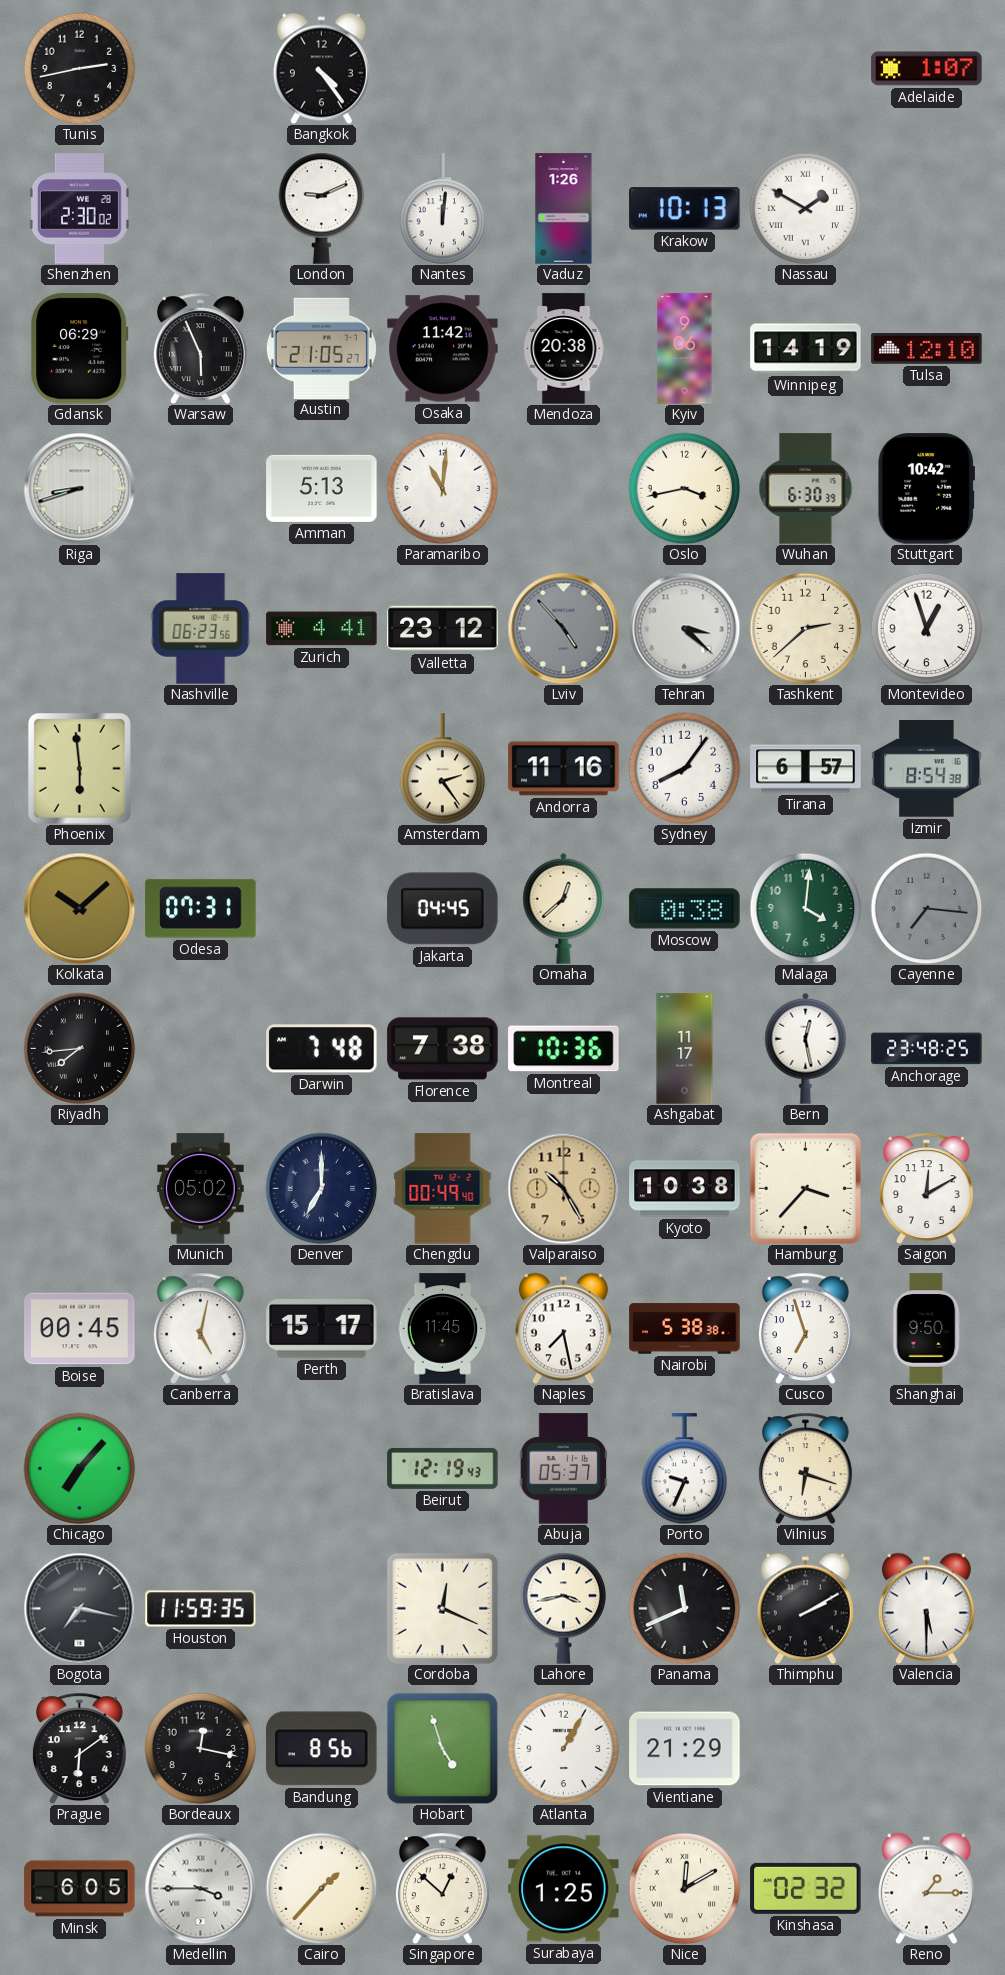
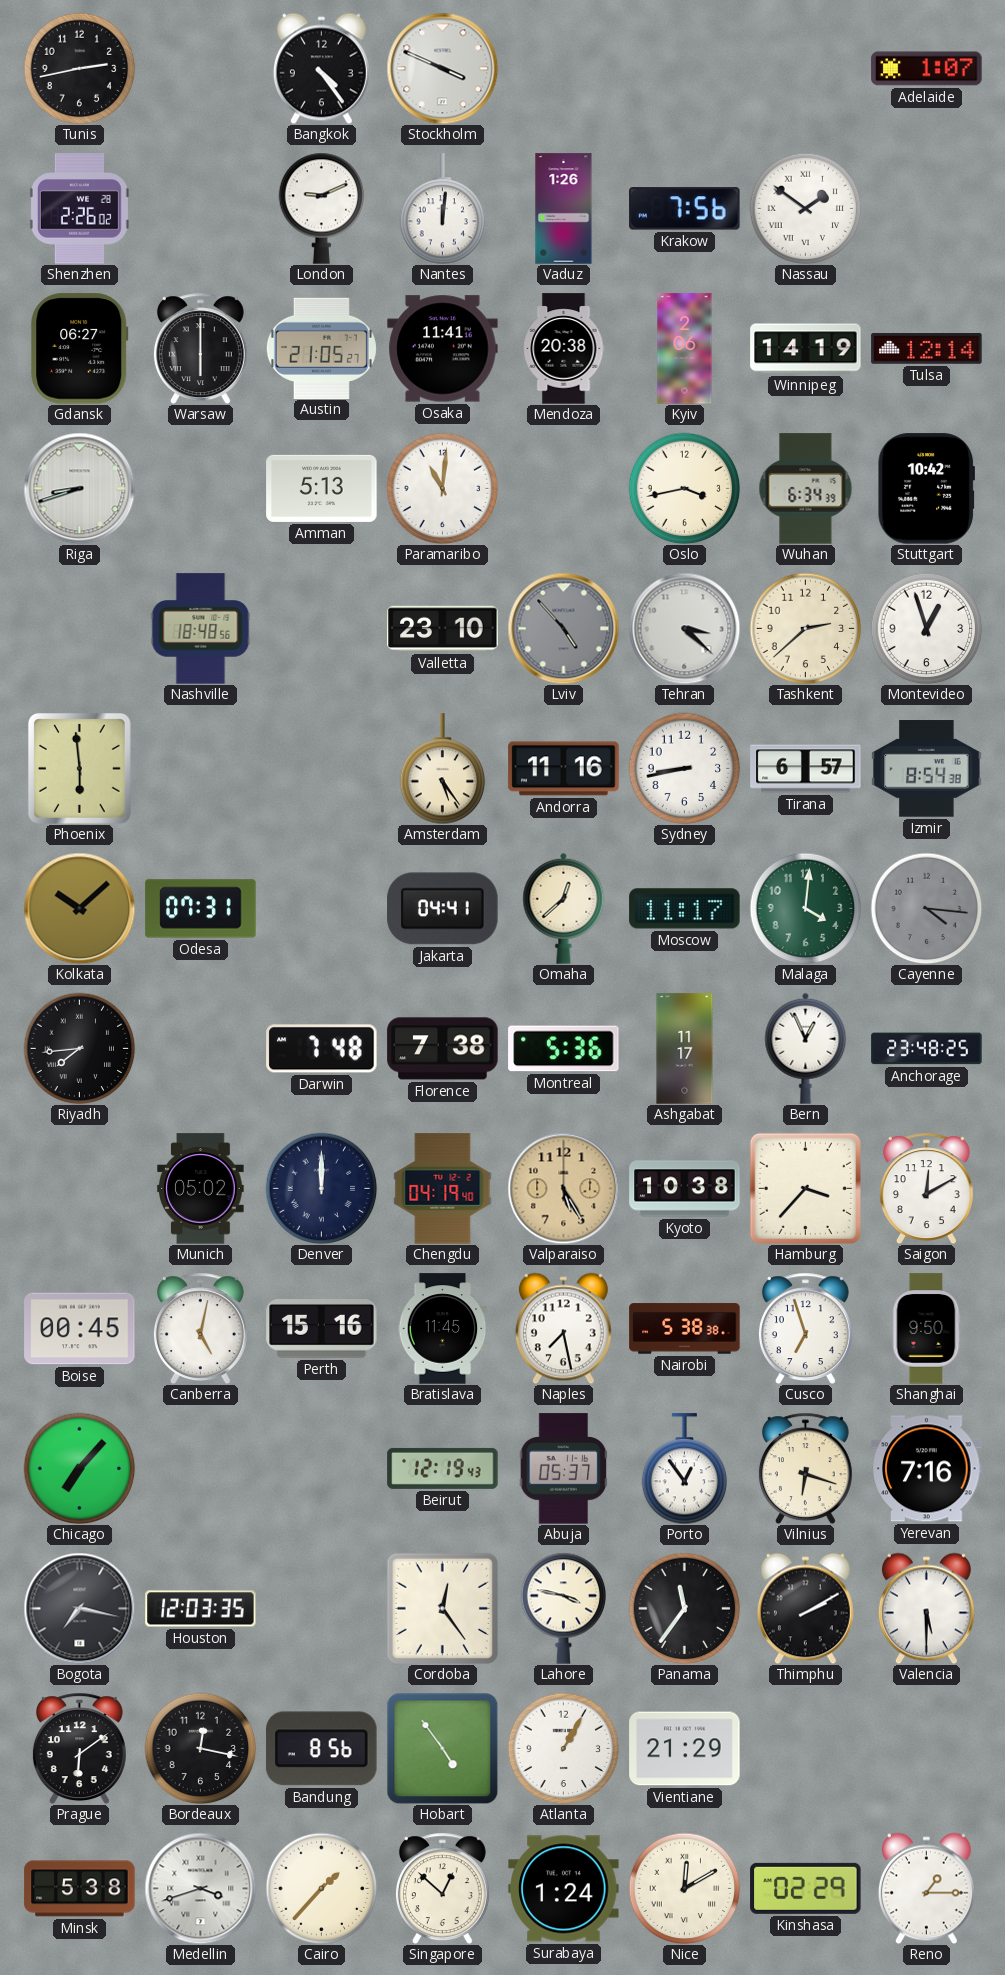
Stockholm: none -> 3:49 (442, 68)
Shenzhen: 2:30 -> 2:26 (79, 209)
Krakow: 10:13 -> 7:56 (685, 209)
Nassau: 1:50 -> 1:51 (805, 208)
Gdansk: 06:29 -> 06:27 (80, 349)
Warsaw: 5:56 -> 6:00 (200, 348)
Osaka: 11:42 -> 11:41 (443, 349)
Kyiv: 9:06 -> 2:06 (685, 349)
Tulsa: 12:10 -> 12:14 (927, 349)
Wuhan: 6:30 -> 6:34 (806, 489)
Nashville: 06:23 -> 18:48 (201, 629)
Zurich: 4:41 -> none (322, 629)
Valletta: 23:12 -> 23:10 (443, 629)
Amsterdam: 2:24 -> 5:24 (443, 769)
Sydney: 8:06 -> 8:43 (684, 768)
Jakarta: 04:45 -> 04:41 (443, 909)
Moscow: 0:38 -> 11:17 (685, 909)
Cayenne: 7:16 -> 4:16 (926, 908)
Montreal: 10:36 -> 5:36 (564, 1049)
Bern: 12:28 -> 12:56 (806, 1048)
Denver: 7:00 -> 12:00 (321, 1188)
Chengdu: 00:49 -> 04:19 (443, 1189)
Valparaiso: 10:25 -> 5:25 (563, 1188)
Perth: 15:17 -> 15:16 (322, 1329)
Porto: 9:34 -> 12:54 (685, 1469)
Yerevan: none -> 7:16 (927, 1469)
Houston: 11:59 -> 12:03 (201, 1609)
Cordoba: 12:19 -> 12:24 (442, 1608)
Lahore: 3:43 -> 3:47 (564, 1608)
Panama: 11:41 -> 11:36 (684, 1608)
Hobart: 4:57 -> 4:54 (442, 1748)
Minsk: 6:05 -> 5:38 (80, 1889)
Medellin: 3:45 -> 3:42 (200, 1888)
Surabaya: 1:25 -> 1:24 (564, 1889)
Kinshasa: 02:32 -> 02:29 (806, 1888)
